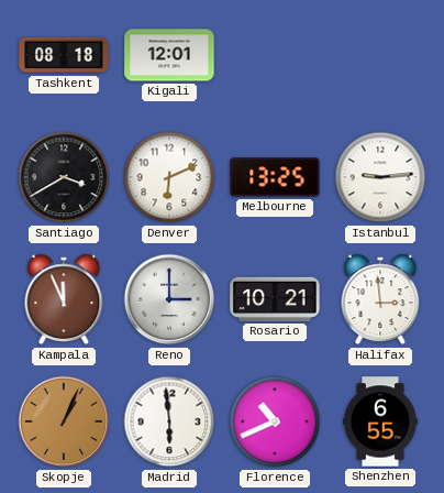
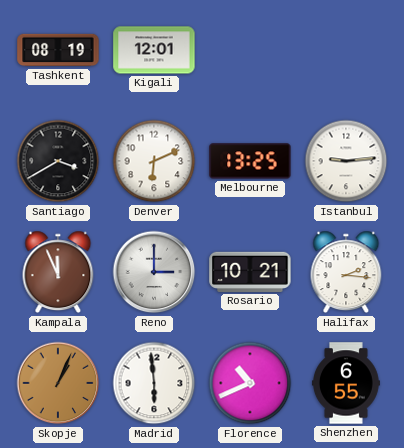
Tashkent: 08:18 -> 08:19 (58, 50)
Halifax: 2:59 -> 2:16 (346, 272)
